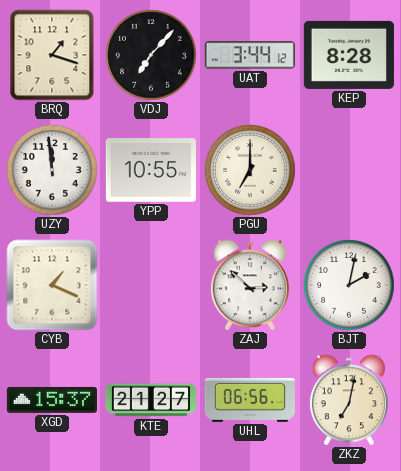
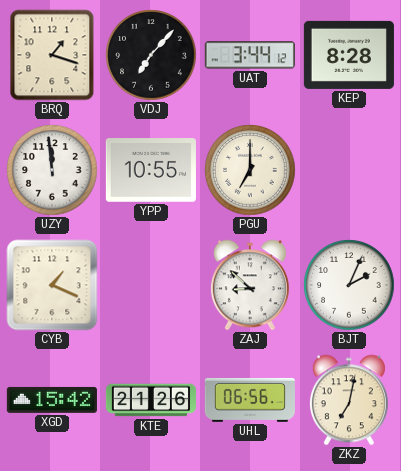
ZAJ: 2:52 -> 8:52 (250, 285)
BJT: 2:02 -> 2:04 (349, 285)
XGD: 15:37 -> 15:42 (52, 400)
KTE: 21:27 -> 21:26 (151, 400)
